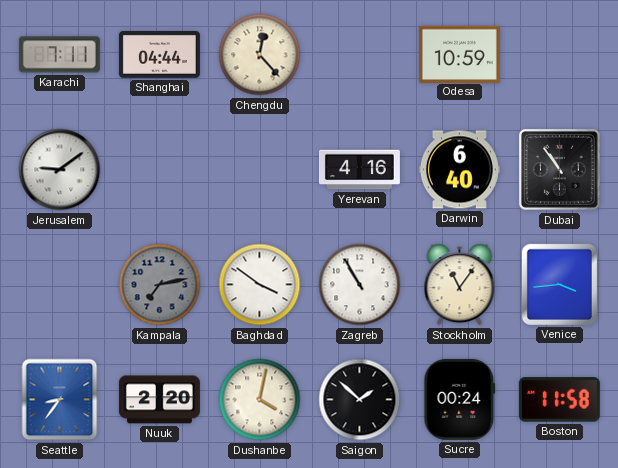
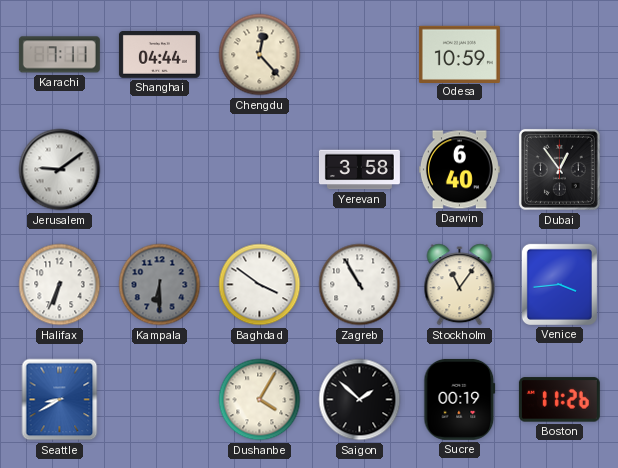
Yerevan: 4:16 -> 3:58 (359, 170)
Dubai: 10:54 -> 12:54 (559, 169)
Halifax: none -> 6:34 (60, 285)
Kampala: 7:13 -> 6:30 (160, 285)
Seattle: 8:36 -> 8:40 (60, 400)
Nuuk: 2:20 -> none (159, 400)
Dushanbe: 4:02 -> 4:05 (260, 400)
Sucre: 00:24 -> 00:19 (460, 399)
Boston: 11:58 -> 11:26 (559, 400)
